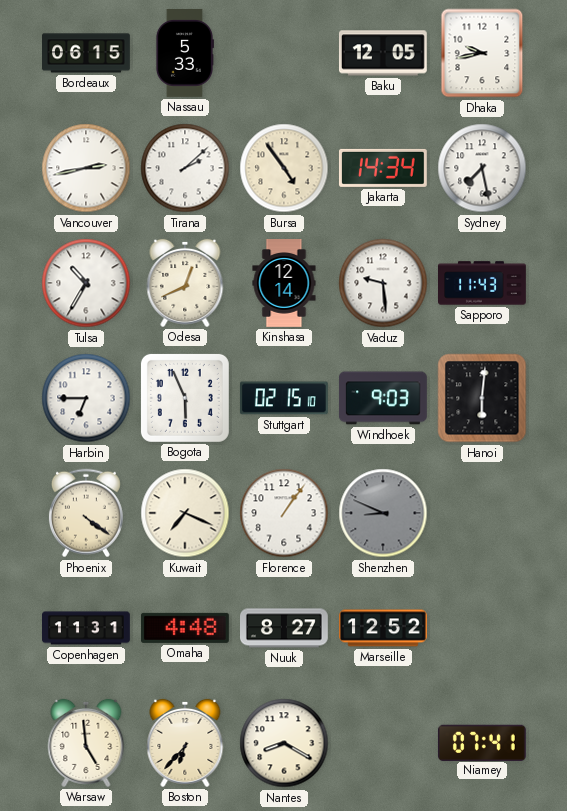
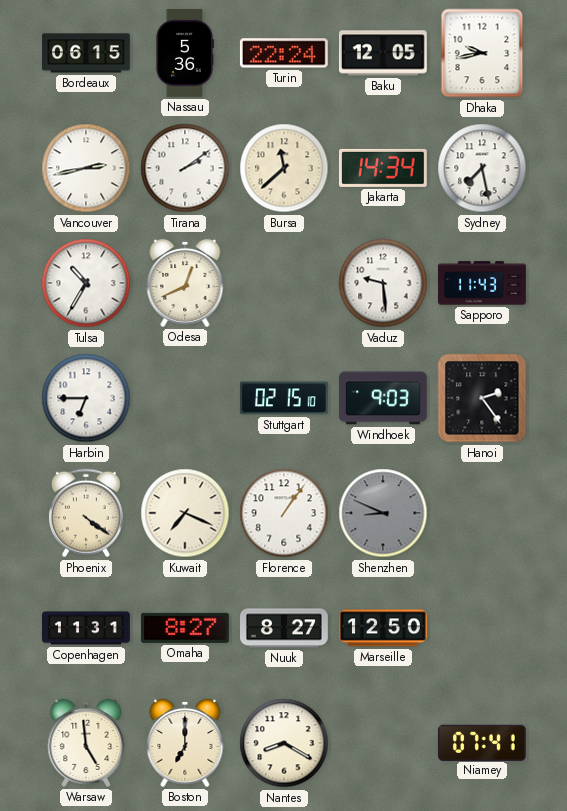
Nassau: 5:33 -> 5:36 (184, 54)
Turin: none -> 22:24 (284, 53)
Tirana: 2:08 -> 2:09 (185, 168)
Bursa: 4:54 -> 11:38 (284, 168)
Kinshasa: 12:14 -> none (284, 284)
Bogota: 5:56 -> none (185, 398)
Hanoi: 6:01 -> 2:24 (482, 398)
Omaha: 4:48 -> 8:27 (185, 628)
Marseille: 12:52 -> 12:50 (384, 628)
Boston: 6:37 -> 7:00 (185, 743)
